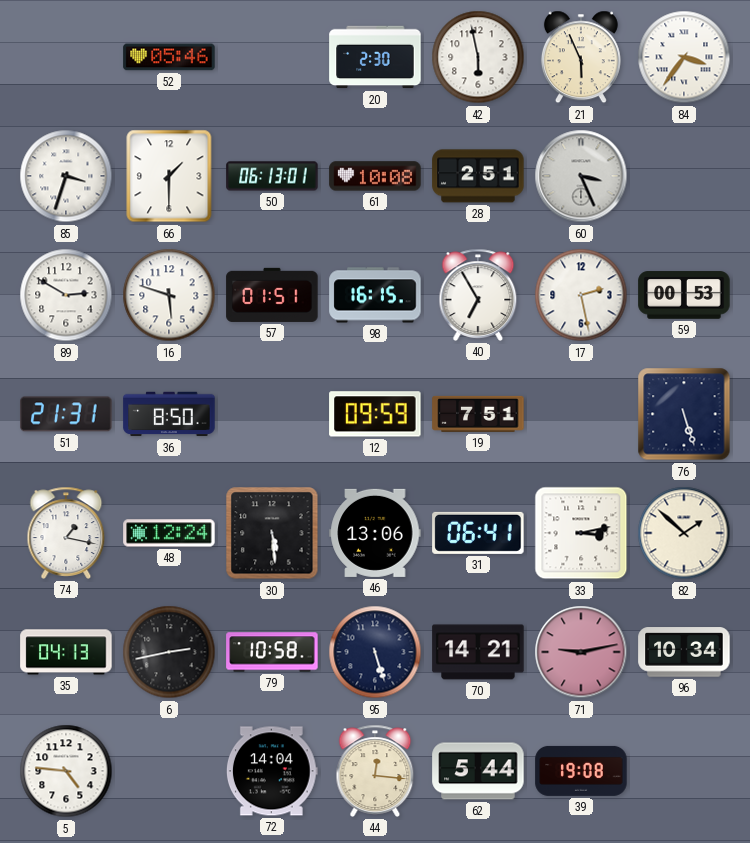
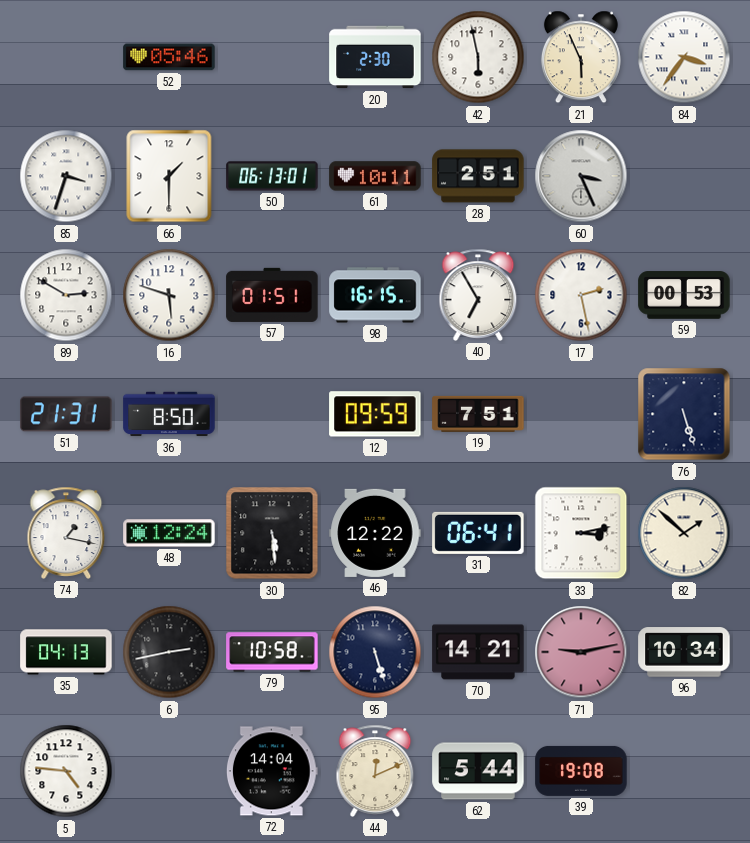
61: 10:08 -> 10:11 (375, 176)
46: 13:06 -> 12:22 (375, 533)
44: 12:16 -> 12:11 (375, 771)
